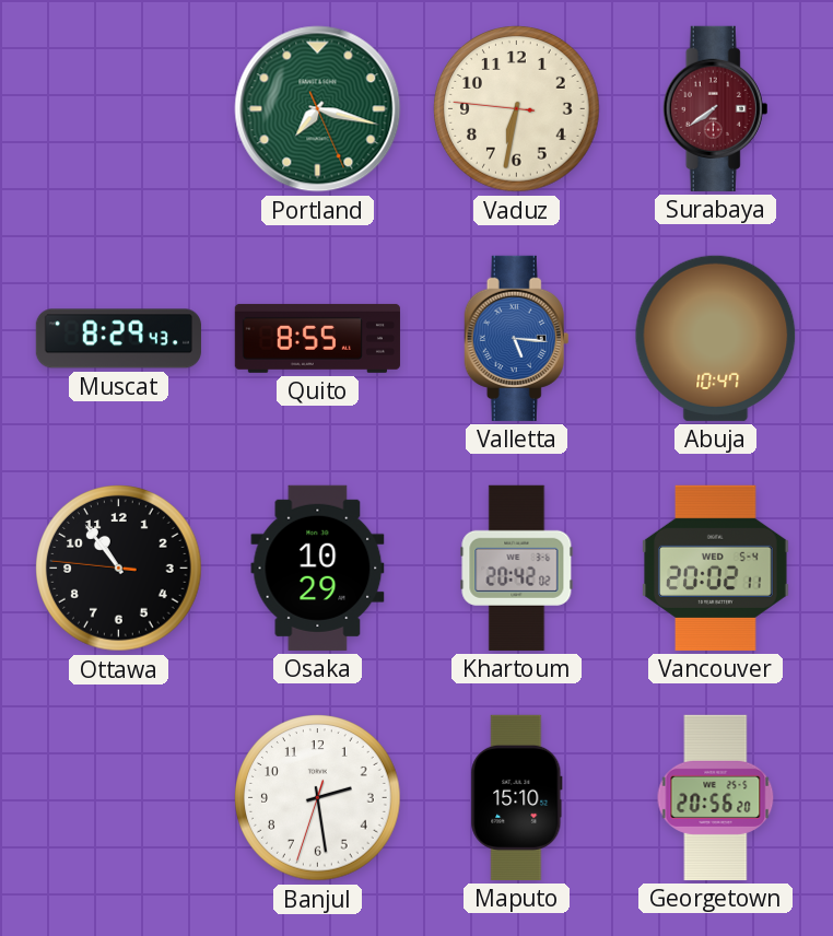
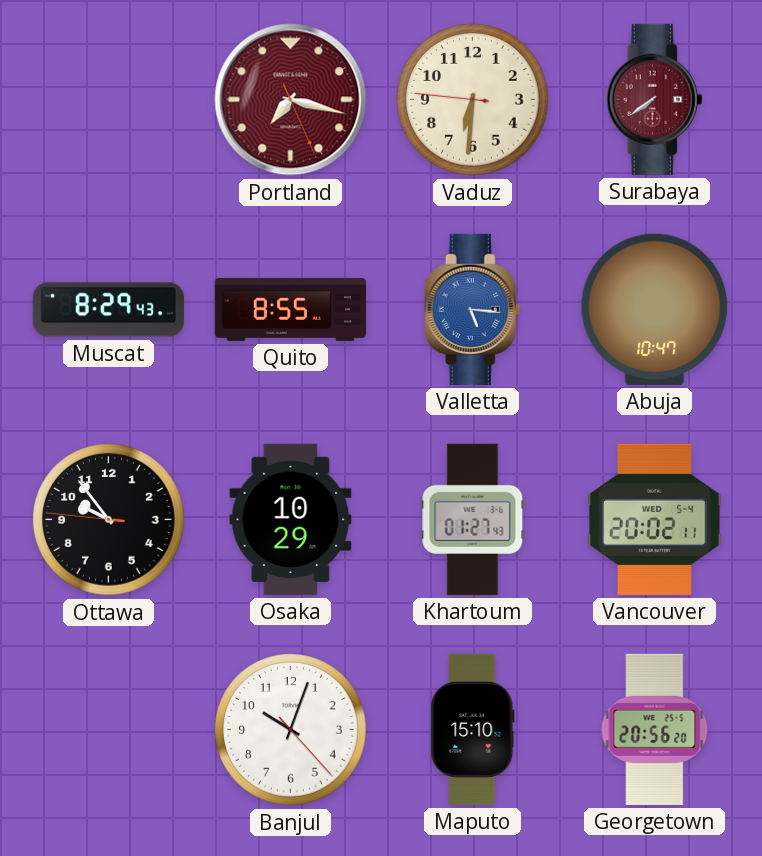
Portland dial: green -> burgundy (291, 100)
Vaduz: 6:31 -> 6:30 (473, 100)
Ottawa: 10:53 -> 9:53 (109, 520)
Khartoum: 20:42 -> 01:27 (473, 519)
Banjul: 2:28 -> 10:03 (291, 730)
